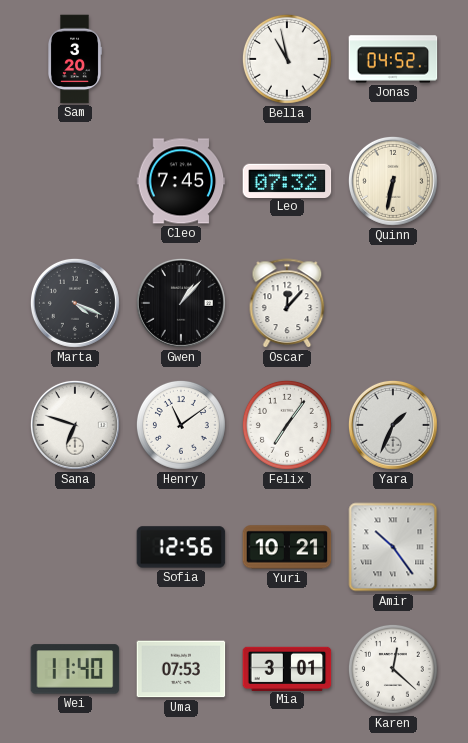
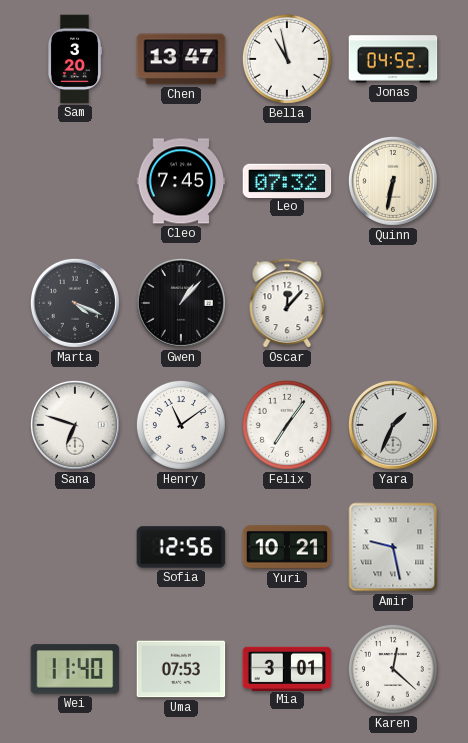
Chen: none -> 13:47 (181, 59)
Amir: 10:24 -> 9:28 (393, 547)
